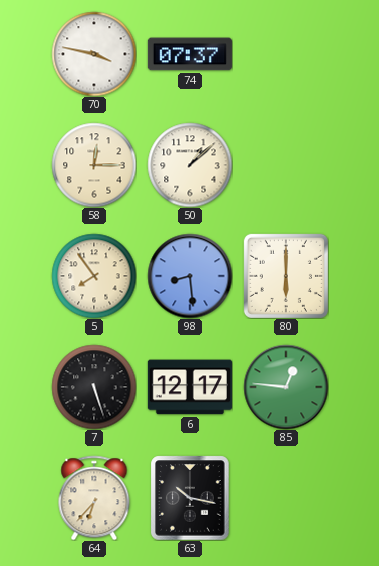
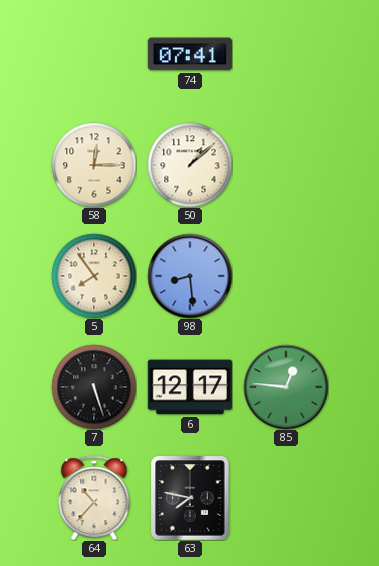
70: 3:47 -> none (94, 54)
74: 07:37 -> 07:41 (190, 54)
80: 6:00 -> none (286, 276)
64: 6:37 -> 10:37 (94, 498)
63: 10:17 -> 7:47 (190, 498)
